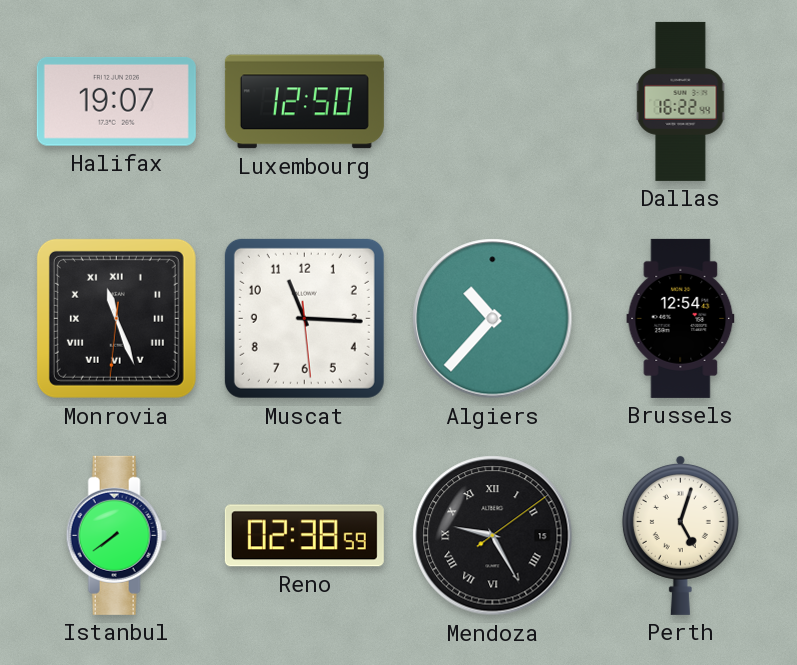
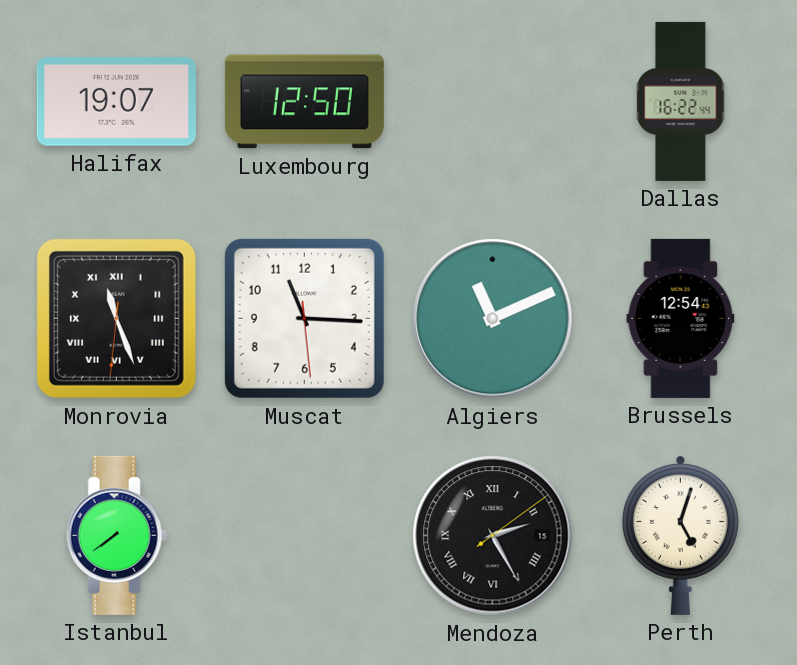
Algiers: 10:37 -> 11:11 (493, 319)
Reno: 02:38 -> none (304, 536)
Mendoza: 9:25 -> 2:25 (493, 536)
